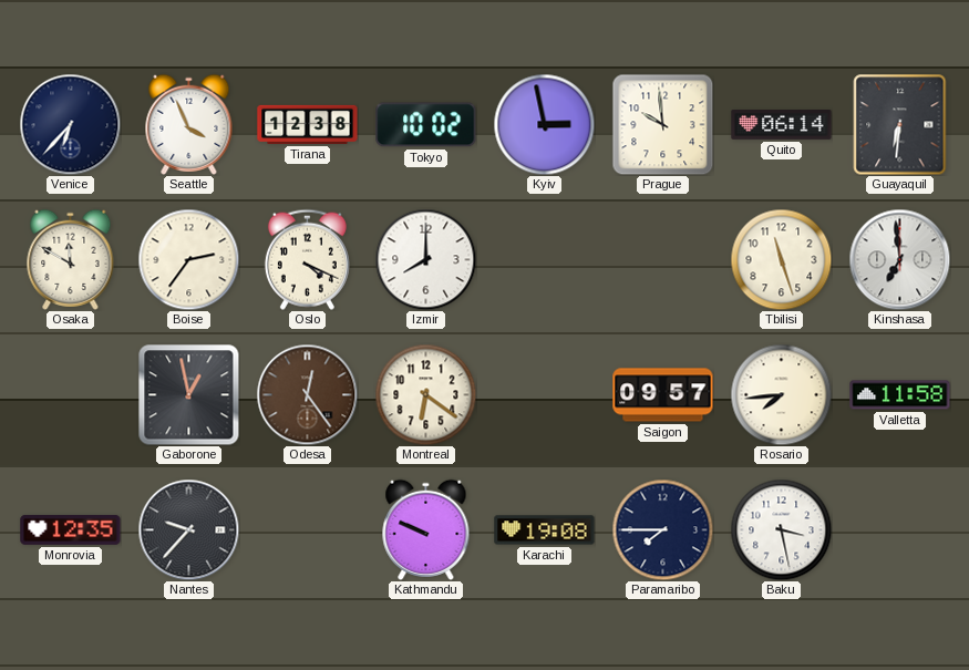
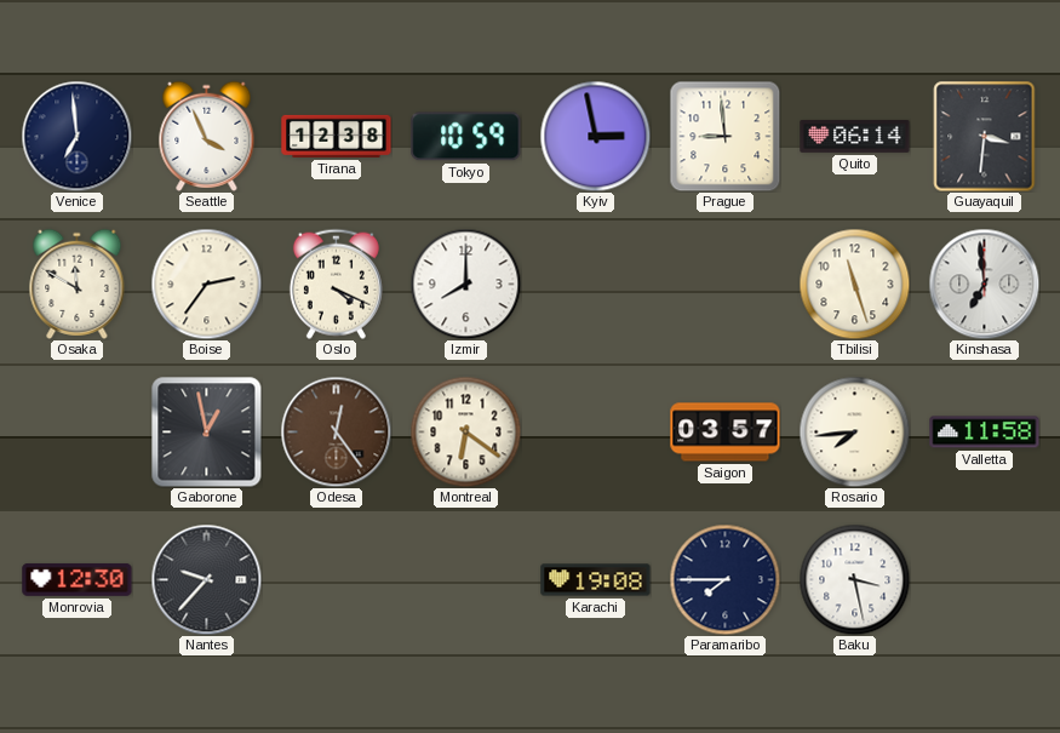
Venice: 6:37 -> 6:59 (76, 136)
Tokyo: 10:02 -> 10:59 (466, 137)
Prague: 9:59 -> 8:59 (724, 136)
Guayaquil: 6:31 -> 3:31 (985, 137)
Saigon: 09:57 -> 03:57 (726, 433)
Monrovia: 12:35 -> 12:30 (78, 580)
Kathmandu: 9:49 -> none (426, 529)
